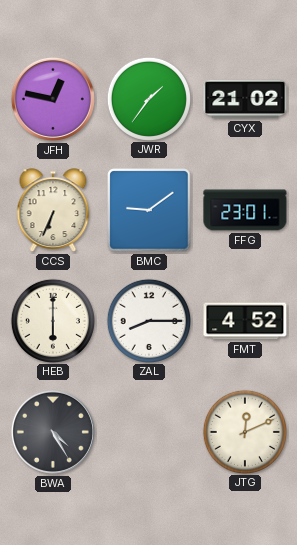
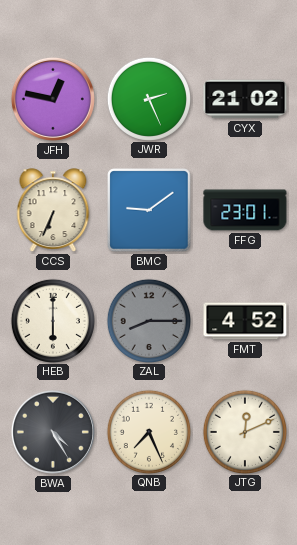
JWR: 1:36 -> 2:26 (148, 98)
ZAL dial: white -> grey (148, 320)
QNB: none -> 7:26 (148, 431)
